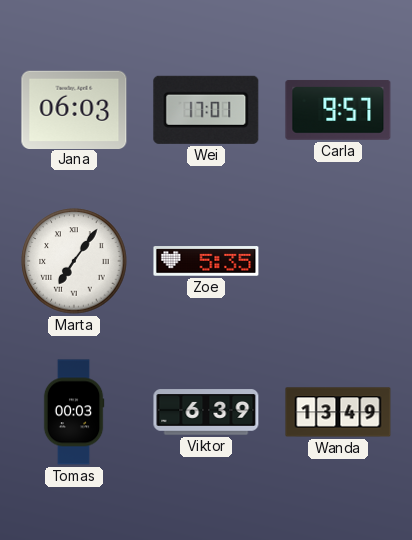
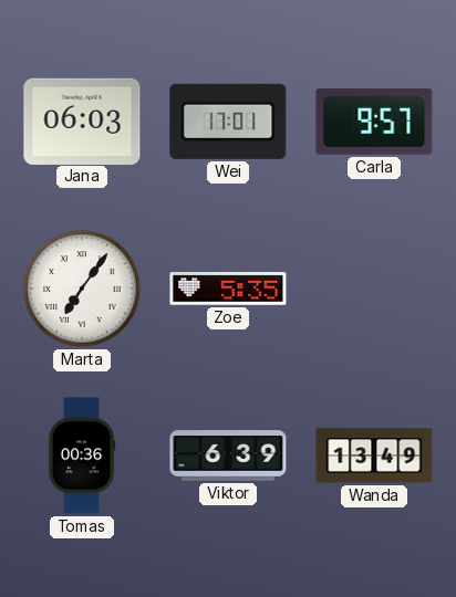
Tomas: 00:03 -> 00:36 (82, 455)
